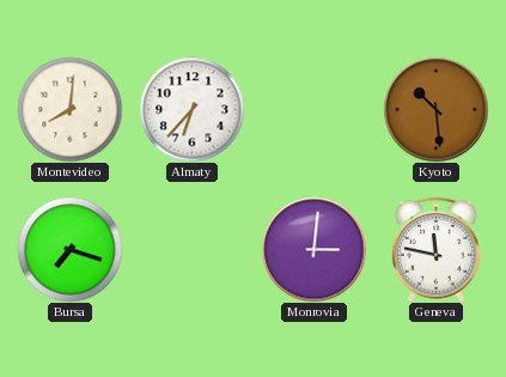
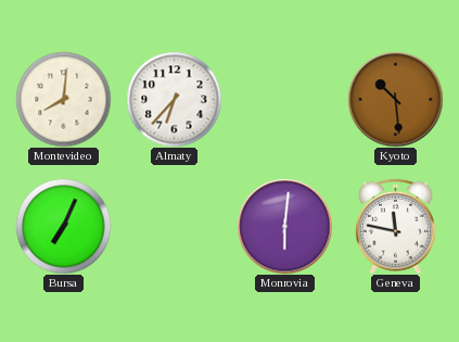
Bursa: 7:18 -> 7:04 (63, 226)
Monrovia: 3:01 -> 6:01 (284, 226)
